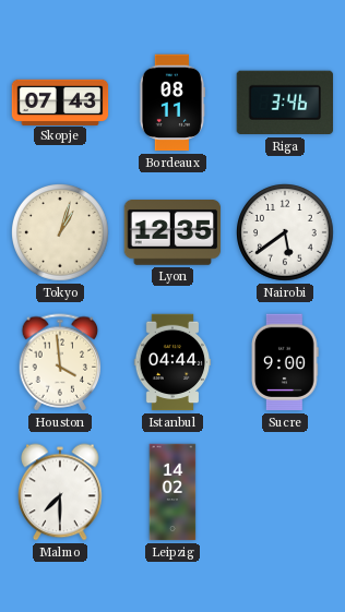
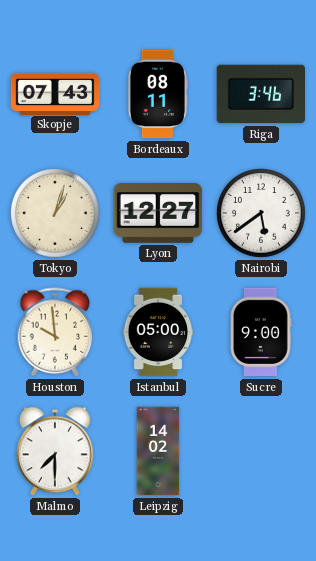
Lyon: 12:35 -> 12:27 (158, 214)
Houston: 3:59 -> 9:59 (55, 332)
Istanbul: 04:44 -> 05:00 (158, 332)
